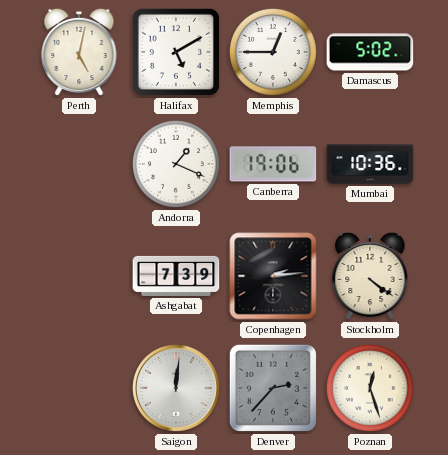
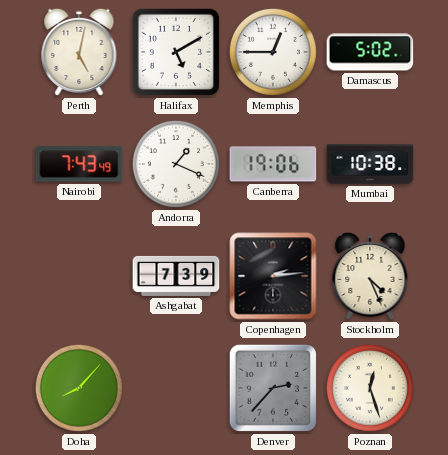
Nairobi: none -> 7:43 (79, 164)
Mumbai: 10:36 -> 10:38 (370, 164)
Stockholm: 4:21 -> 4:26 (370, 276)
Doha: none -> 8:07 (79, 388)
Saigon: 12:01 -> none (176, 388)
